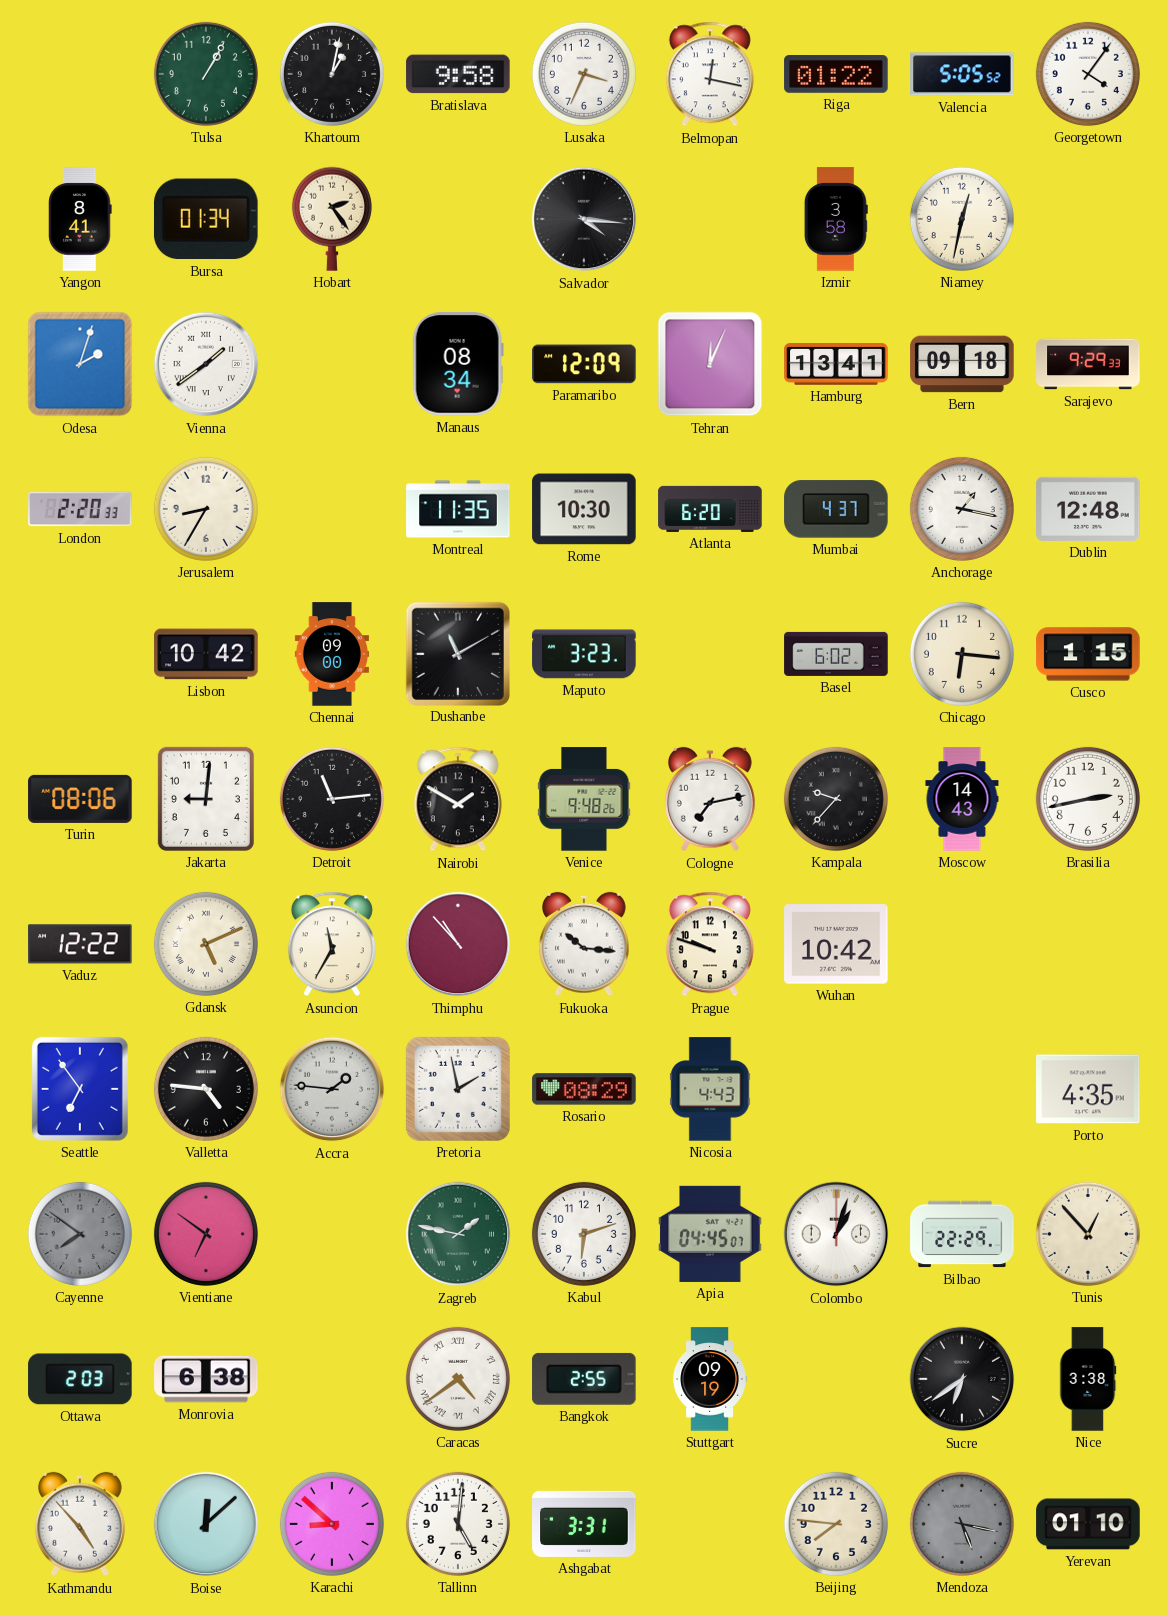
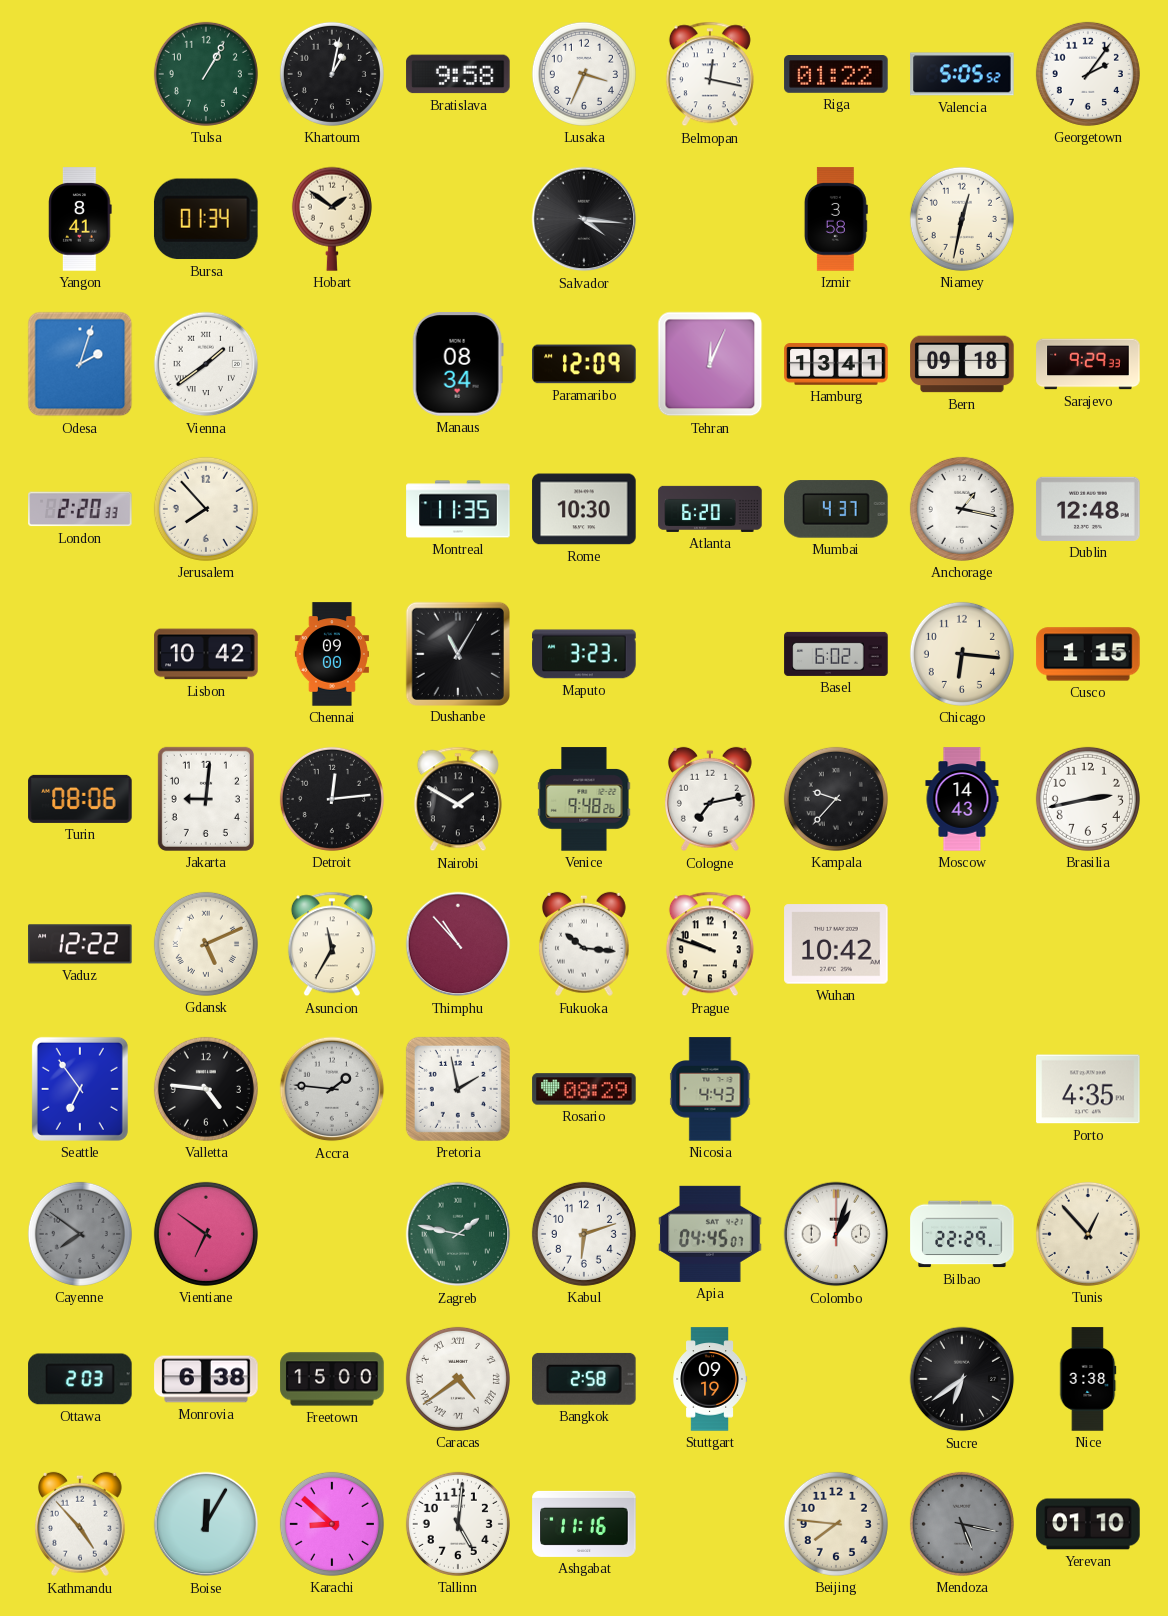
Georgetown: 4:06 -> 2:06 (1088, 74)
Hobart: 2:24 -> 1:51 (332, 219)
Jerusalem: 8:35 -> 7:53 (206, 509)
Dushanbe: 11:10 -> 11:05 (457, 653)
Detroit: 11:14 -> 12:14 (332, 799)
Freetown: none -> 15:00 (332, 1379)
Bangkok: 2:55 -> 2:58 (584, 1379)
Boise: 12:08 -> 12:05 (206, 1524)
Ashgabat: 3:31 -> 11:16 (584, 1524)
